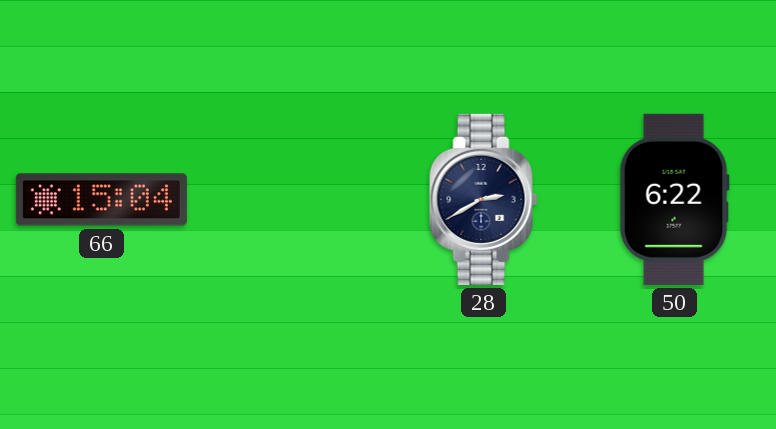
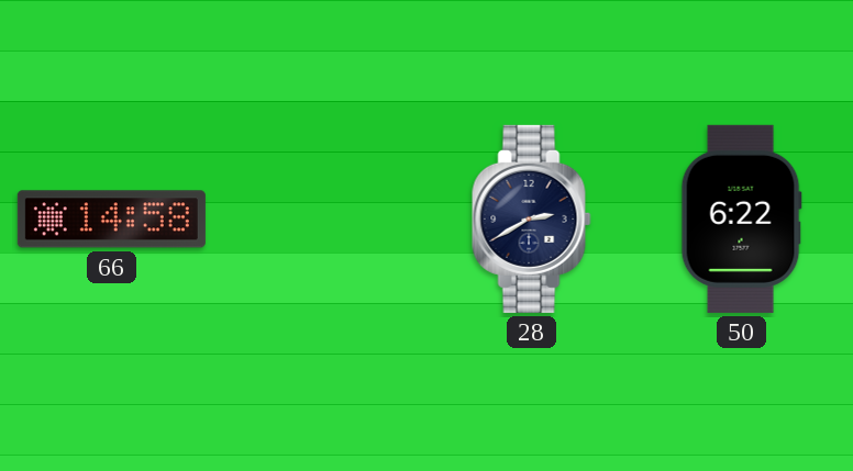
66: 15:04 -> 14:58 (111, 220)
